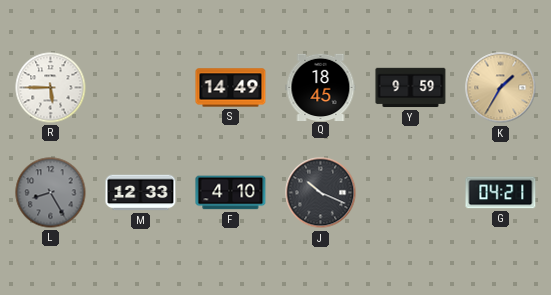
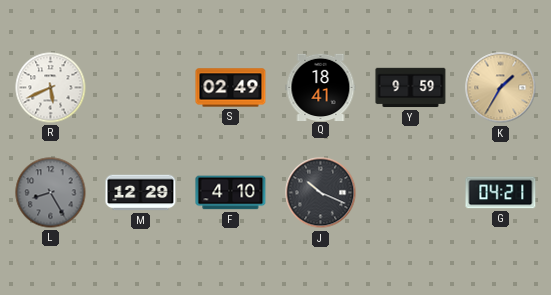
R: 5:45 -> 5:41 (51, 88)
S: 14:49 -> 02:49 (231, 88)
Q: 18:45 -> 18:41 (321, 87)
M: 12:33 -> 12:29 (141, 193)
